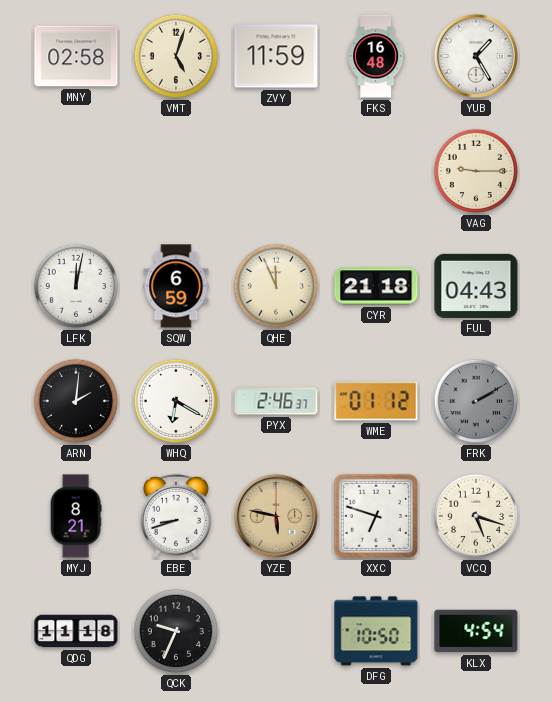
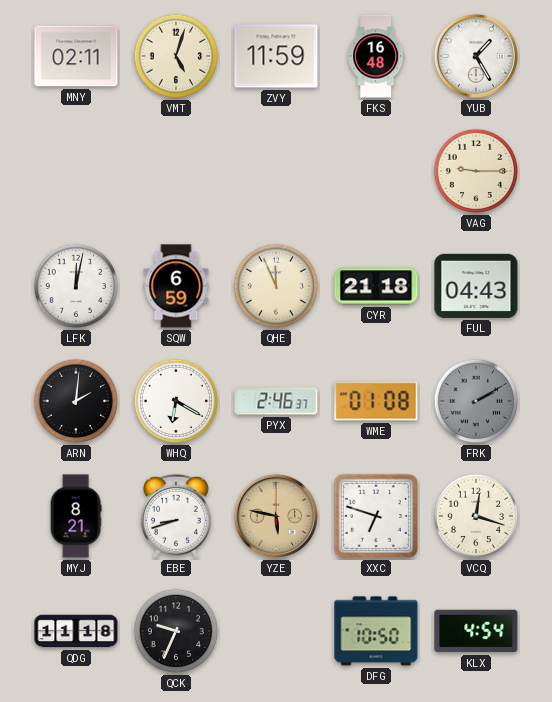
MNY: 02:58 -> 02:11 (76, 56)
WME: 01:12 -> 01:08 (376, 401)
VCQ: 5:18 -> 12:18 (476, 516)
